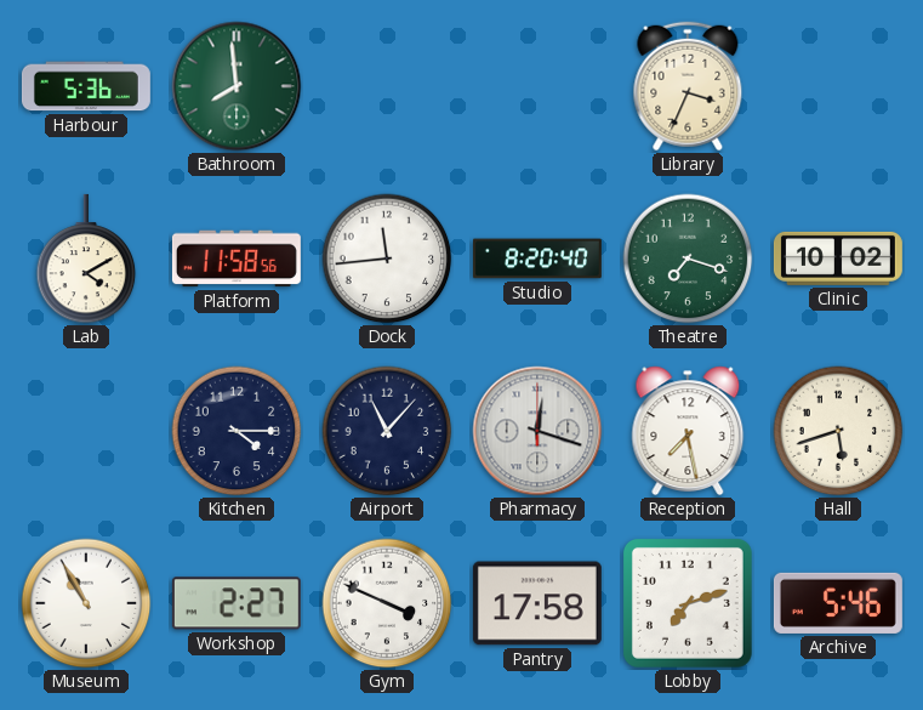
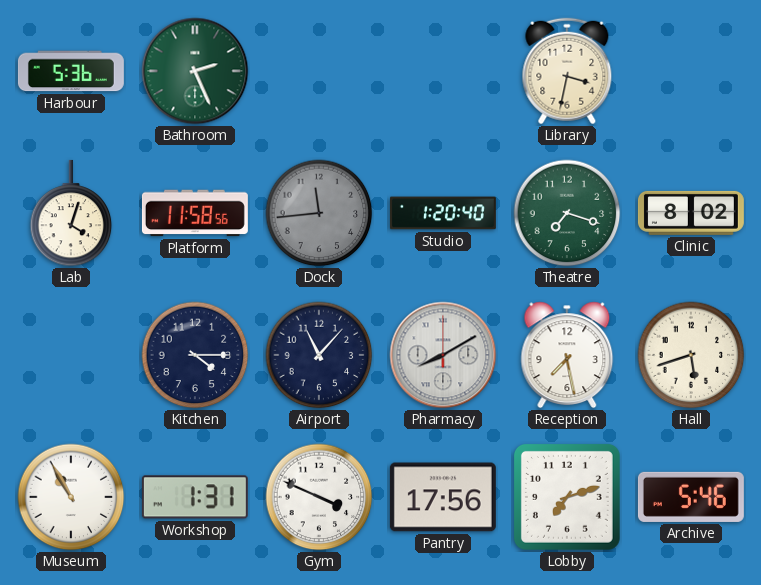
Bathroom: 7:59 -> 2:26 (195, 71)
Library: 3:34 -> 3:32 (567, 71)
Lab: 4:10 -> 4:03 (71, 213)
Dock dial: white -> grey (319, 213)
Studio: 8:20 -> 1:20 (443, 213)
Clinic: 10:02 -> 8:02 (691, 213)
Pharmacy: 12:18 -> 8:10 (443, 355)
Workshop: 2:27 -> 1:31 (195, 497)
Pantry: 17:58 -> 17:56 (443, 497)
